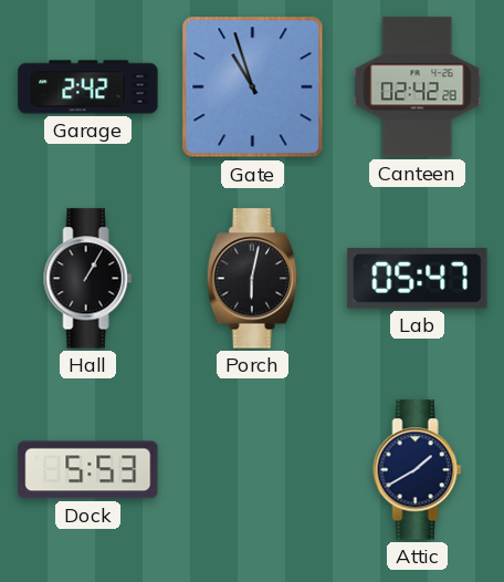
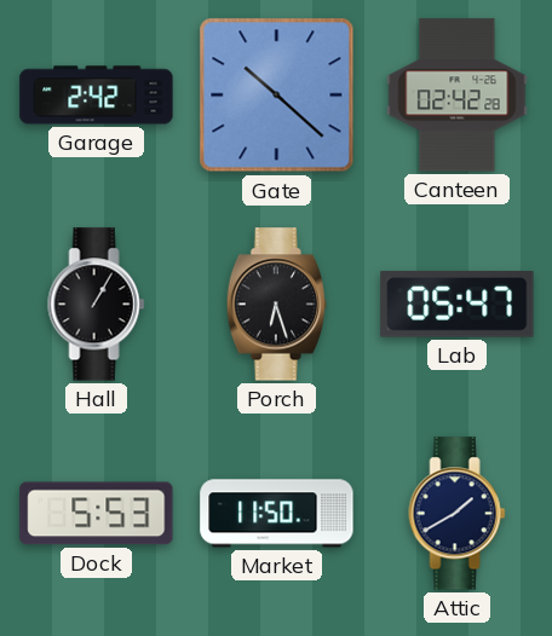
Gate: 10:57 -> 10:22 (277, 96)
Porch: 6:02 -> 6:27 (277, 305)
Market: none -> 11:50 (277, 514)
